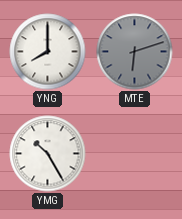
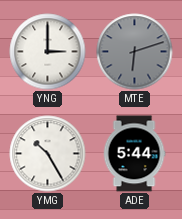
YNG: 8:00 -> 3:00 (48, 52)
ADE: none -> 5:44 (134, 154)
